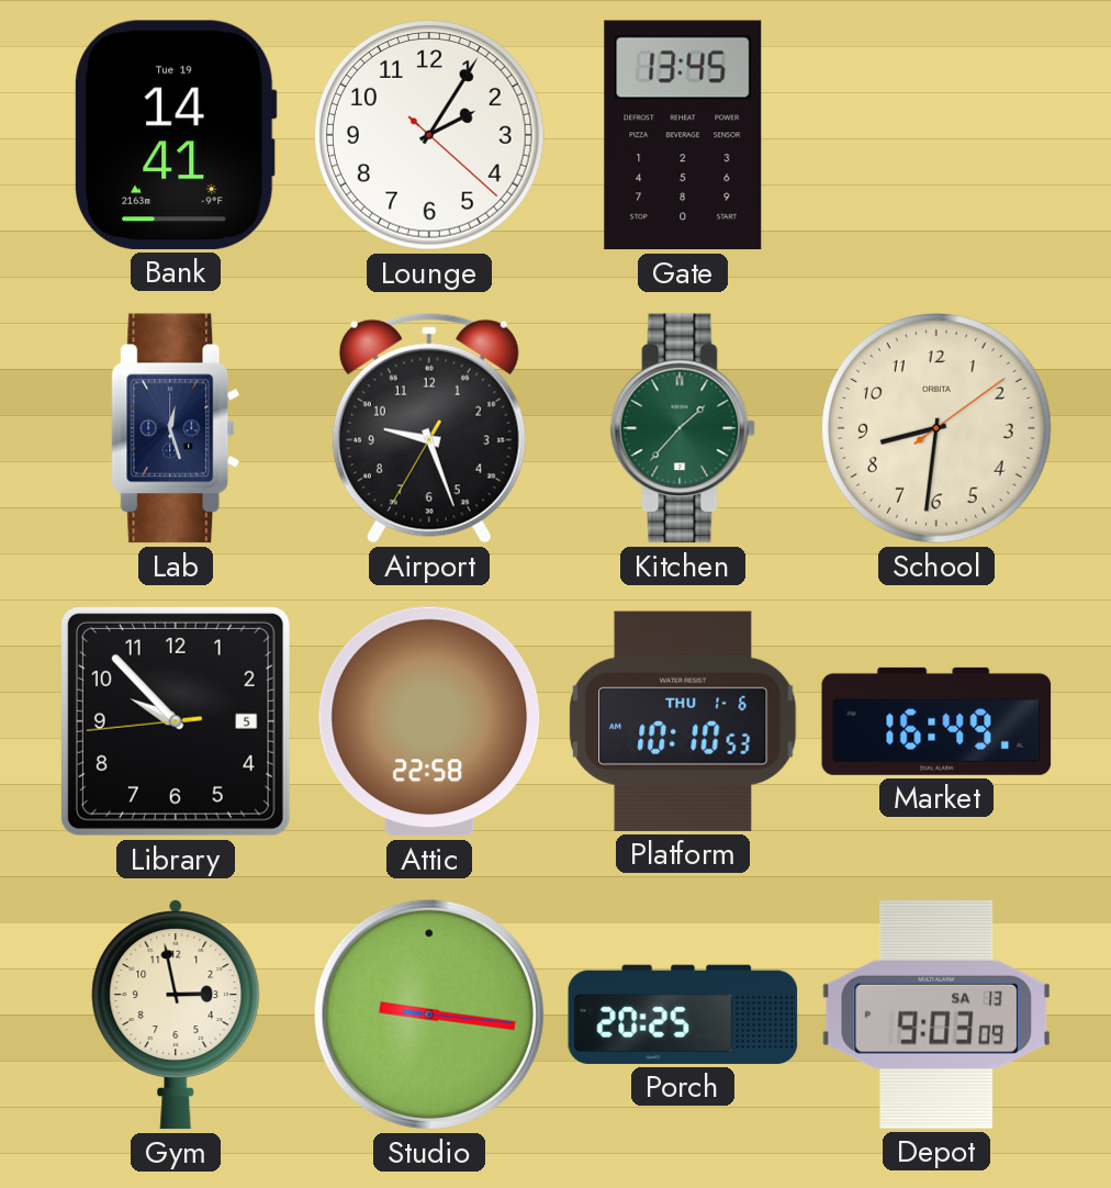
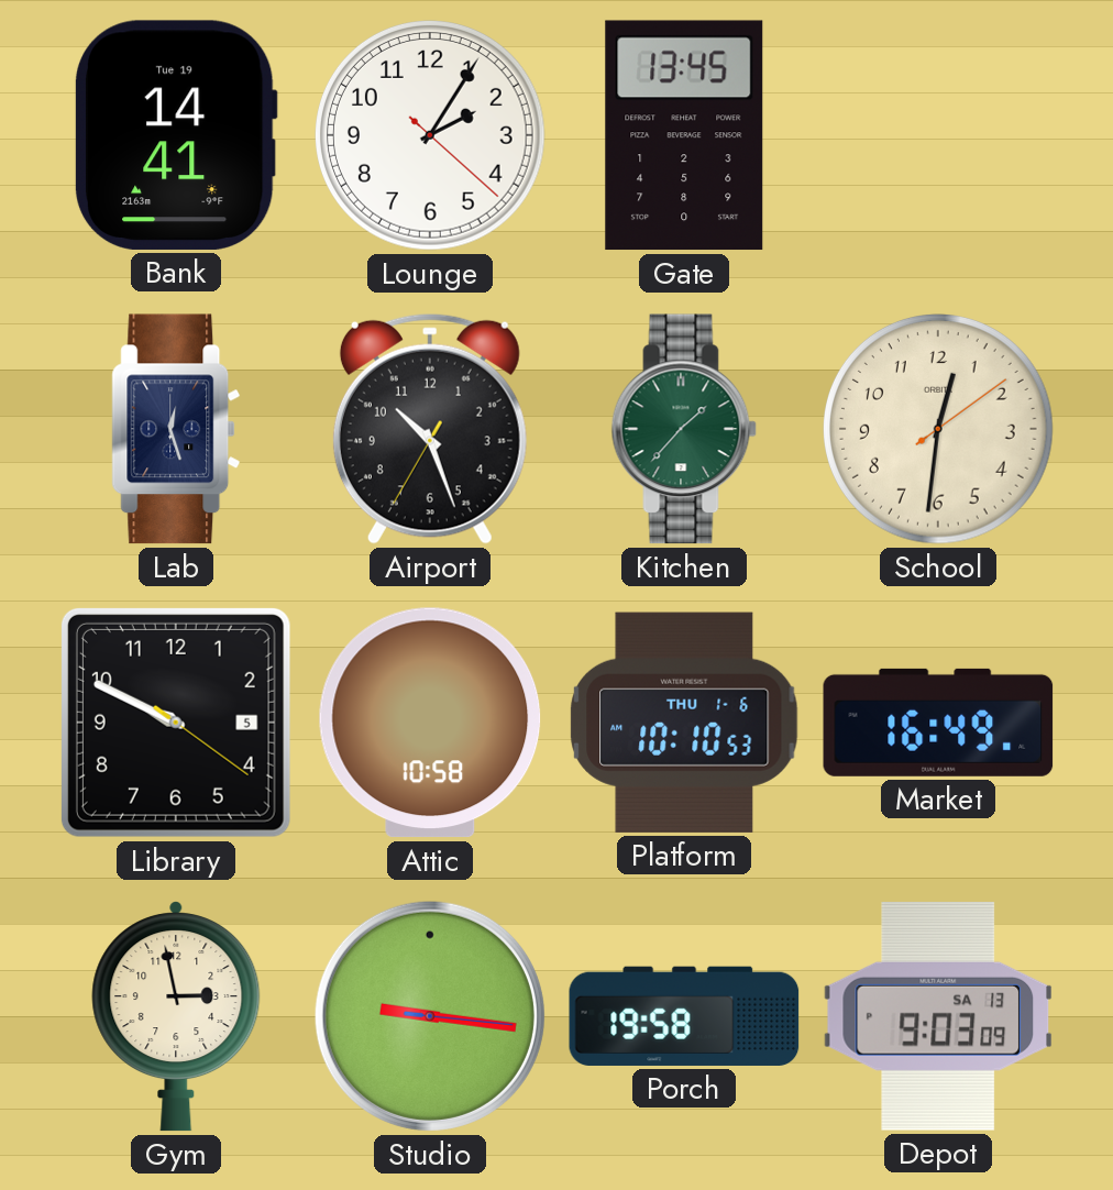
Airport: 9:26 -> 10:26 (430, 429)
School: 8:31 -> 12:31 (939, 430)
Library: 9:52 -> 9:49 (176, 723)
Attic: 22:58 -> 10:58 (430, 723)
Porch: 20:25 -> 19:58 (684, 1016)
